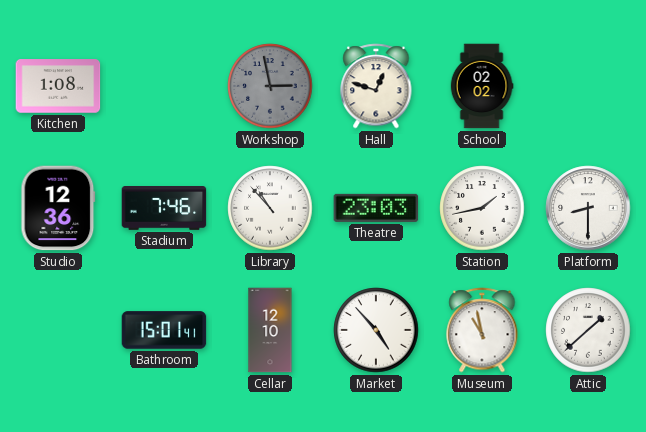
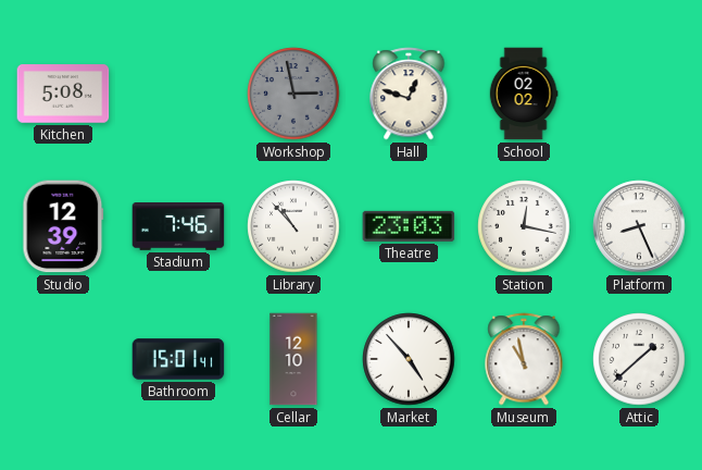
Kitchen: 1:08 -> 5:08 (63, 94)
Studio: 12:36 -> 12:39 (63, 226)
Station: 1:43 -> 12:17 (524, 226)
Platform: 8:30 -> 8:26 (639, 226)
